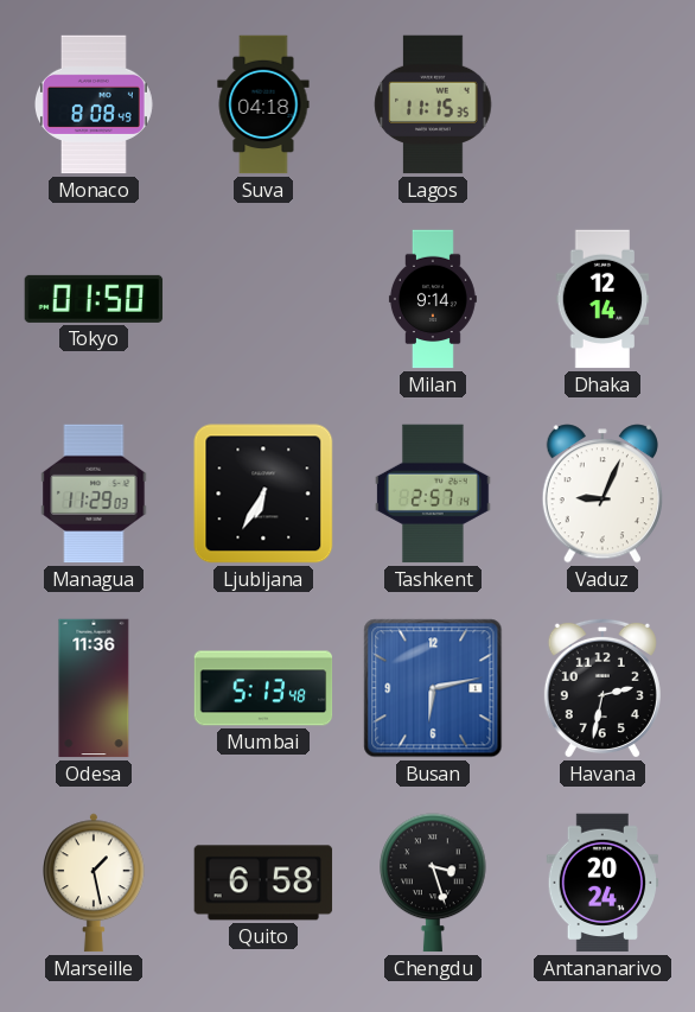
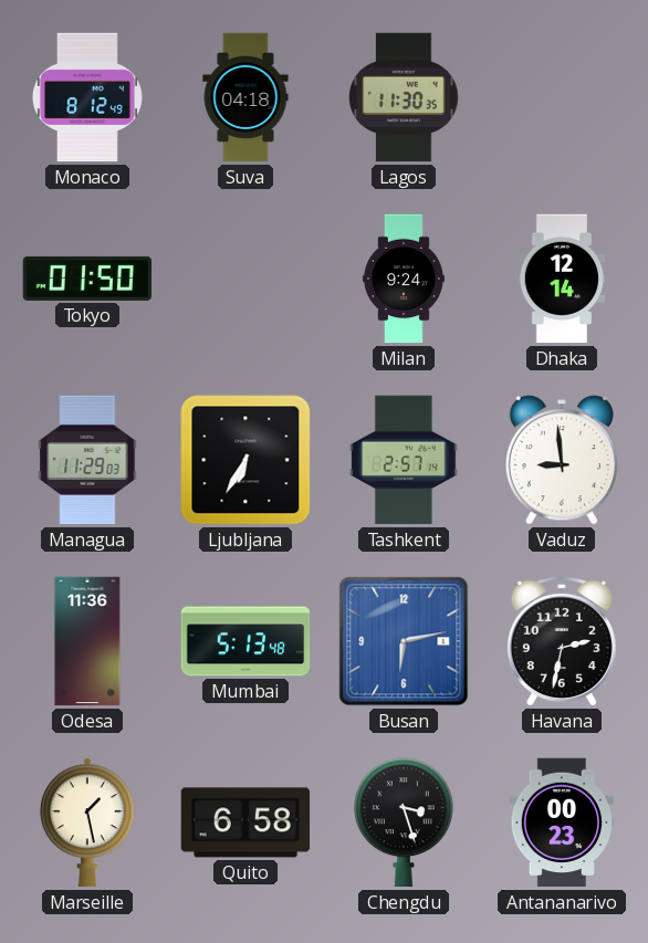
Monaco: 8:08 -> 8:12 (87, 97)
Lagos: 11:15 -> 11:30 (404, 97)
Milan: 9:14 -> 9:24 (404, 279)
Vaduz: 9:04 -> 8:59 (562, 460)
Antananarivo: 20:24 -> 00:23 (562, 822)
